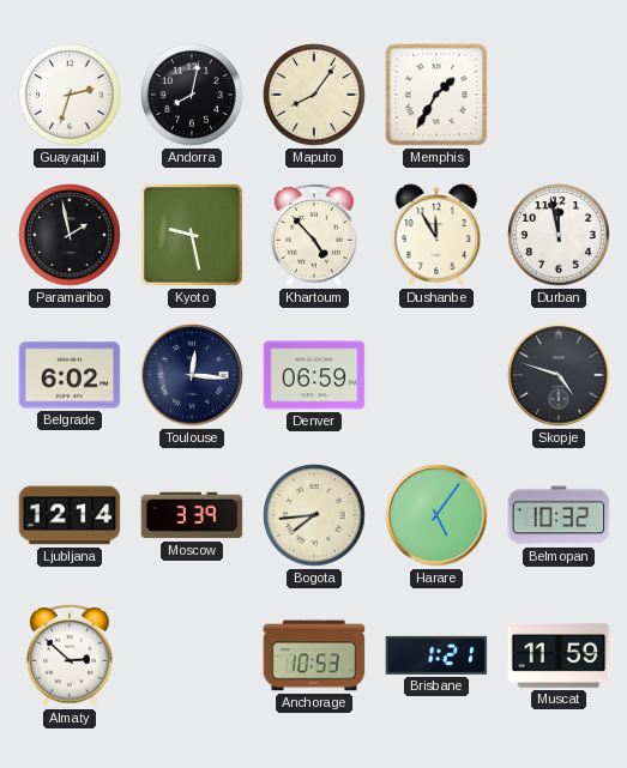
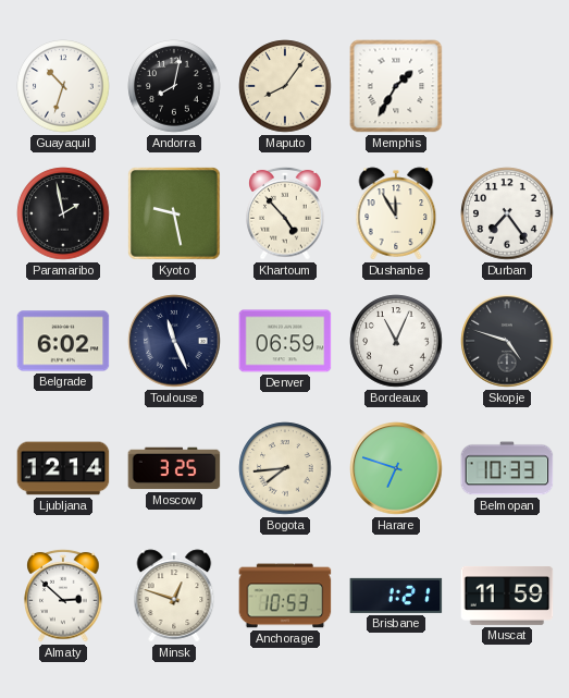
Guayaquil: 2:33 -> 10:33 (63, 86)
Durban: 11:58 -> 7:24 (507, 213)
Toulouse: 12:16 -> 11:26 (174, 341)
Bordeaux: none -> 11:04 (396, 341)
Moscow: 3:39 -> 3:25 (174, 468)
Harare: 5:06 -> 6:48 (396, 468)
Belmopan: 10:32 -> 10:33 (507, 468)
Minsk: none -> 12:48 (174, 596)
